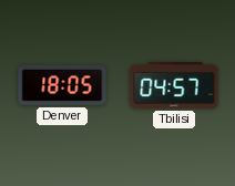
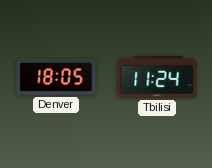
Tbilisi: 04:57 -> 11:24 (157, 77)
